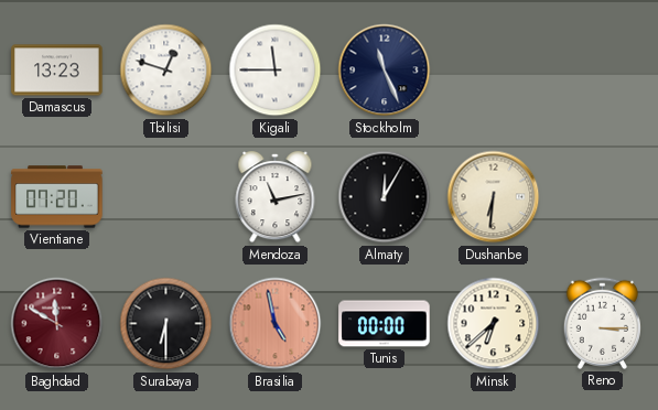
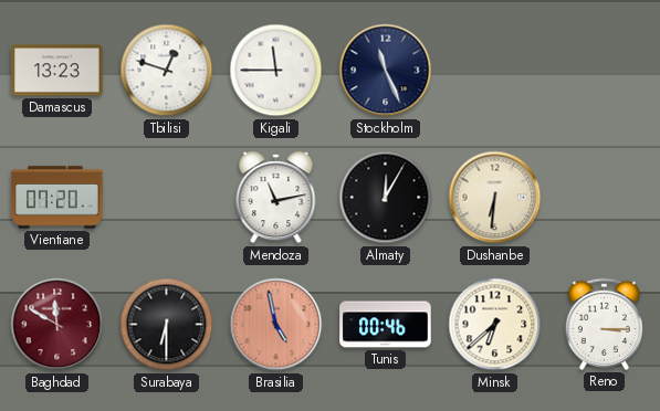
Tunis: 00:00 -> 00:46 (386, 325)
